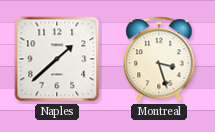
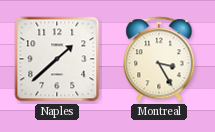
Montreal: 3:27 -> 3:25 (159, 59)
